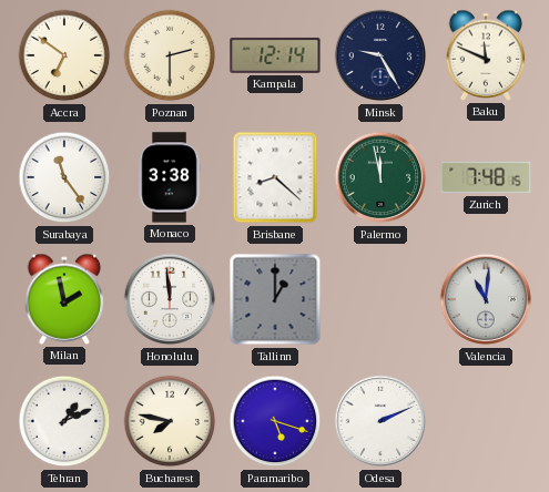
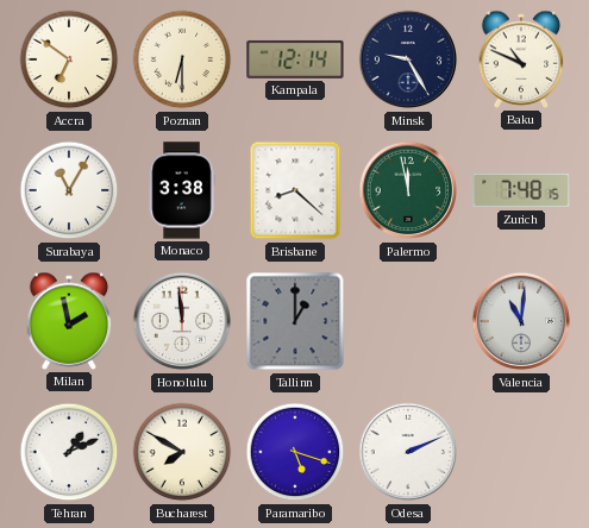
Poznan: 2:30 -> 6:30 (182, 59)
Baku: 11:49 -> 10:49 (521, 59)
Surabaya: 11:24 -> 11:05 (69, 190)
Bucharest: 7:47 -> 7:50 (182, 452)
